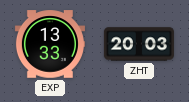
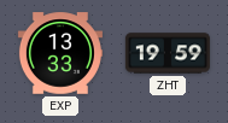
ZHT: 20:03 -> 19:59 (168, 53)
